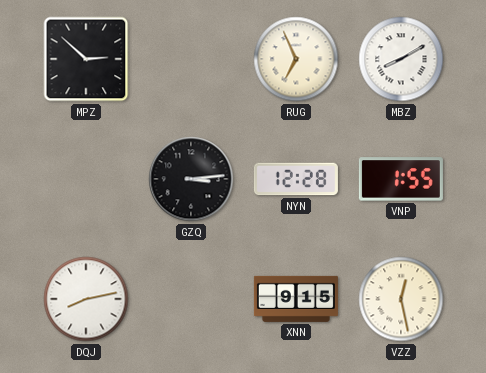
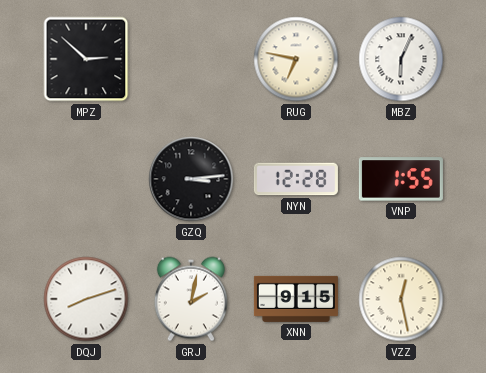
RUG: 6:56 -> 6:47 (296, 59)
MBZ: 8:10 -> 6:04 (401, 59)
DQJ: 8:13 -> 8:12 (86, 299)
GRJ: none -> 2:02 (191, 299)
